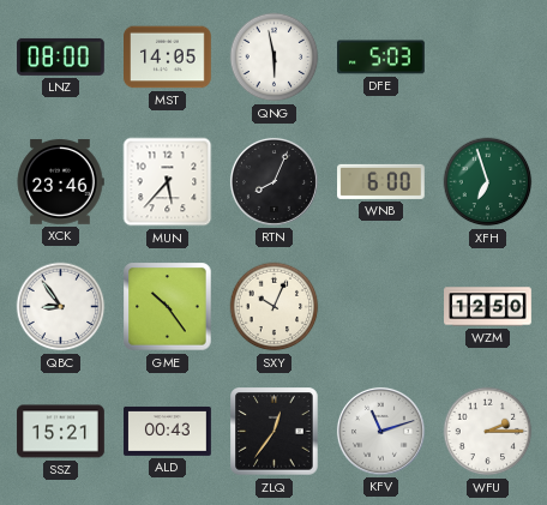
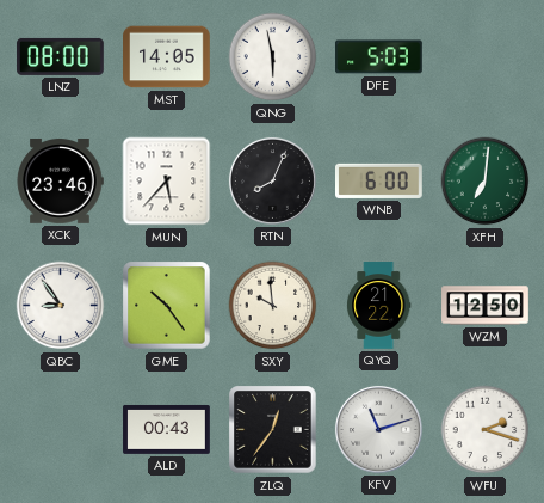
XFH: 6:57 -> 7:01 (486, 182)
SXY: 10:04 -> 9:59 (273, 306)
QYQ: none -> 21:22 (379, 306)
SSZ: 15:21 -> none (61, 432)
WFU: 2:15 -> 2:18 (486, 430)
